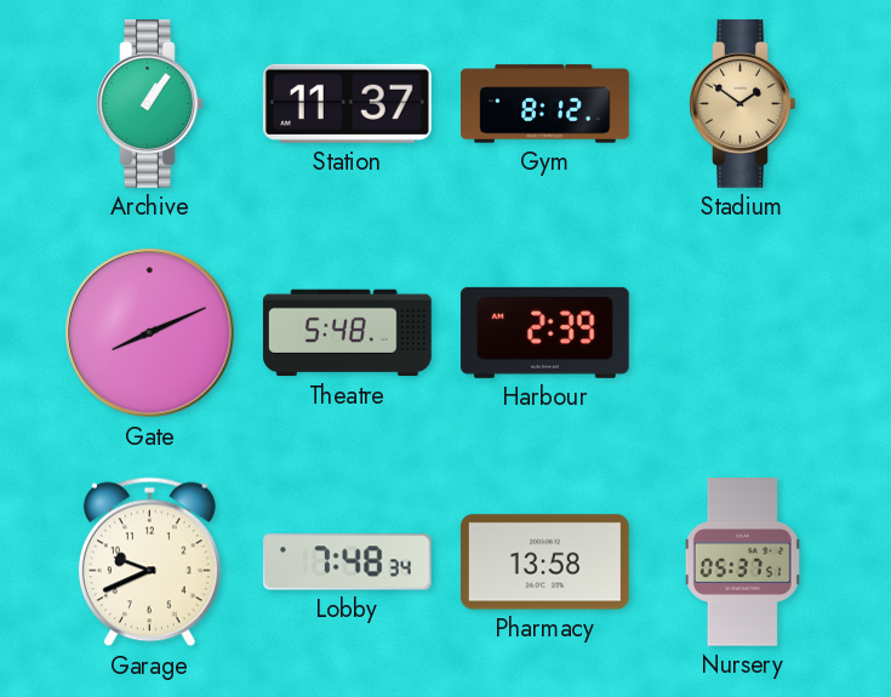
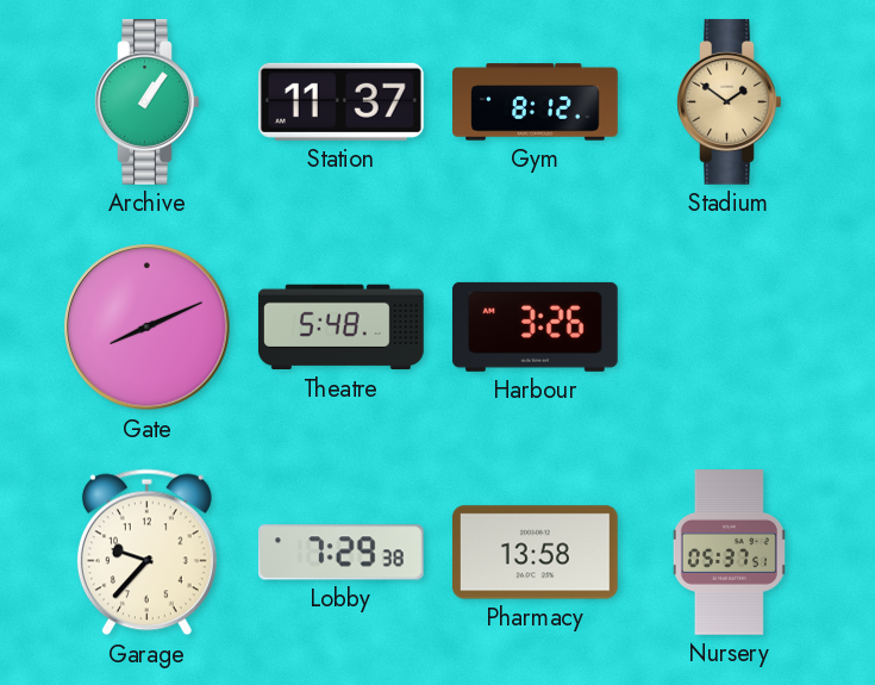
Harbour: 2:39 -> 3:26 (535, 326)
Garage: 9:41 -> 9:37 (146, 553)
Lobby: 7:48 -> 7:29 (340, 553)
